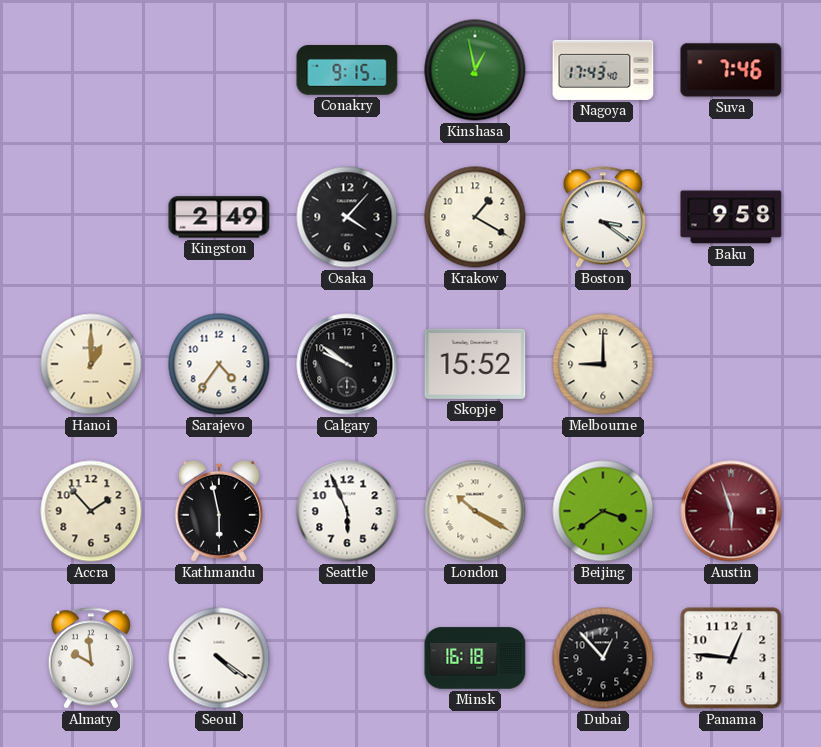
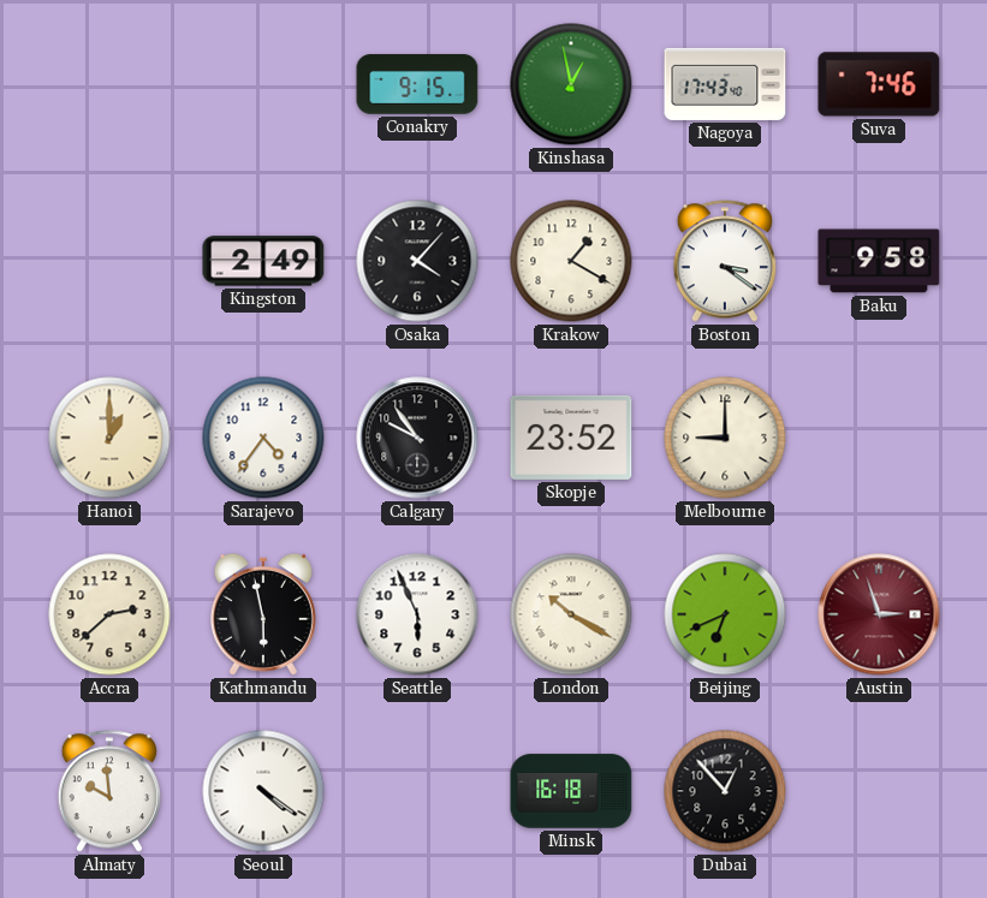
Calgary: 9:51 -> 9:54 (417, 438)
Skopje: 15:52 -> 23:52 (571, 438)
Accra: 1:53 -> 2:38 (109, 614)
Beijing: 3:39 -> 6:41 (725, 614)
Austin: 5:57 -> 2:57 (879, 614)
Panama: 12:46 -> none (731, 658)
